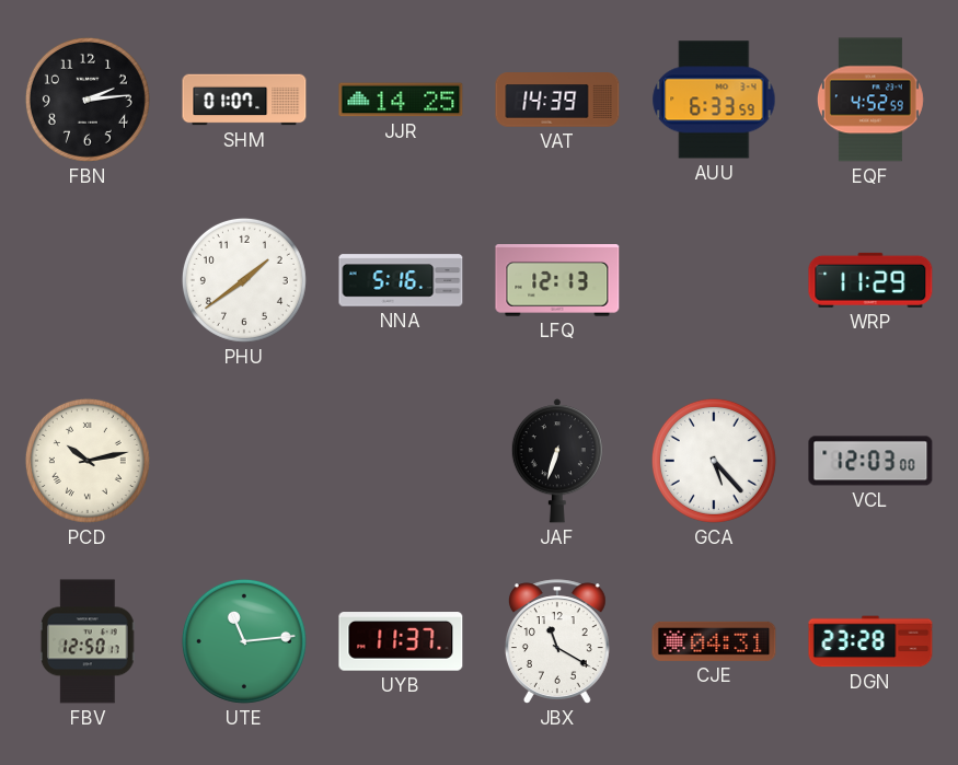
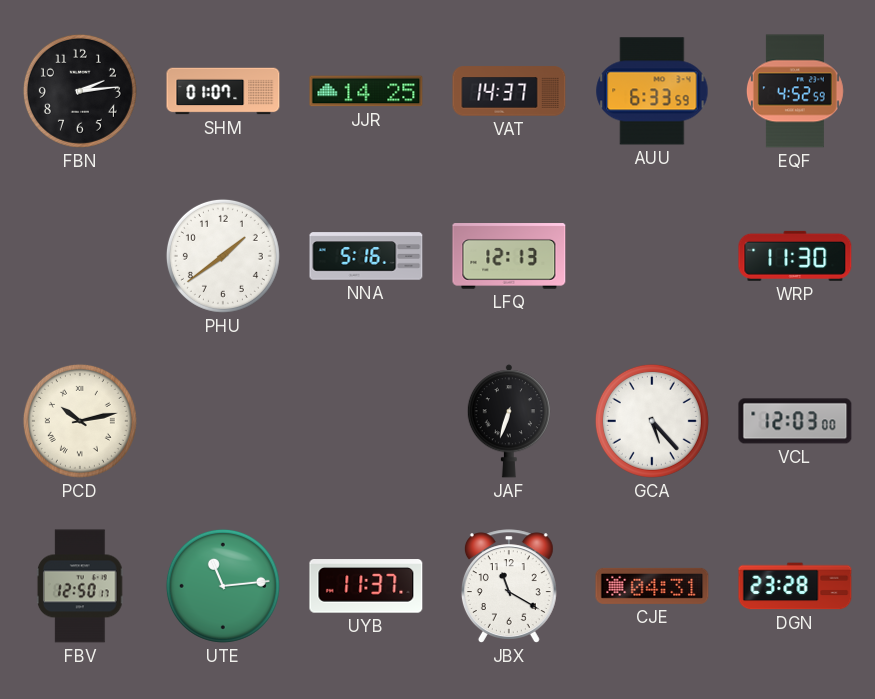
VAT: 14:39 -> 14:37 (509, 91)
WRP: 11:29 -> 11:30 (795, 256)
